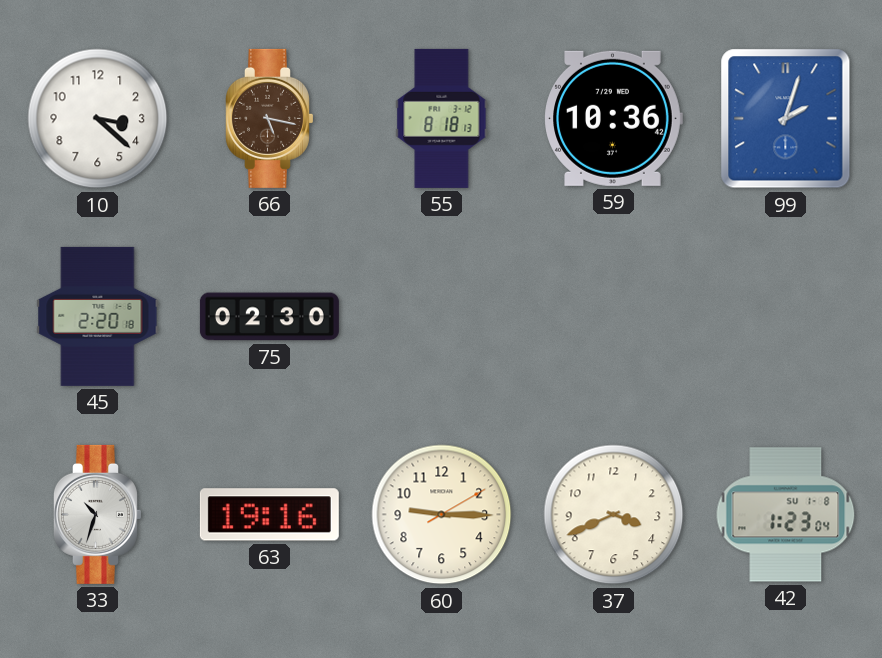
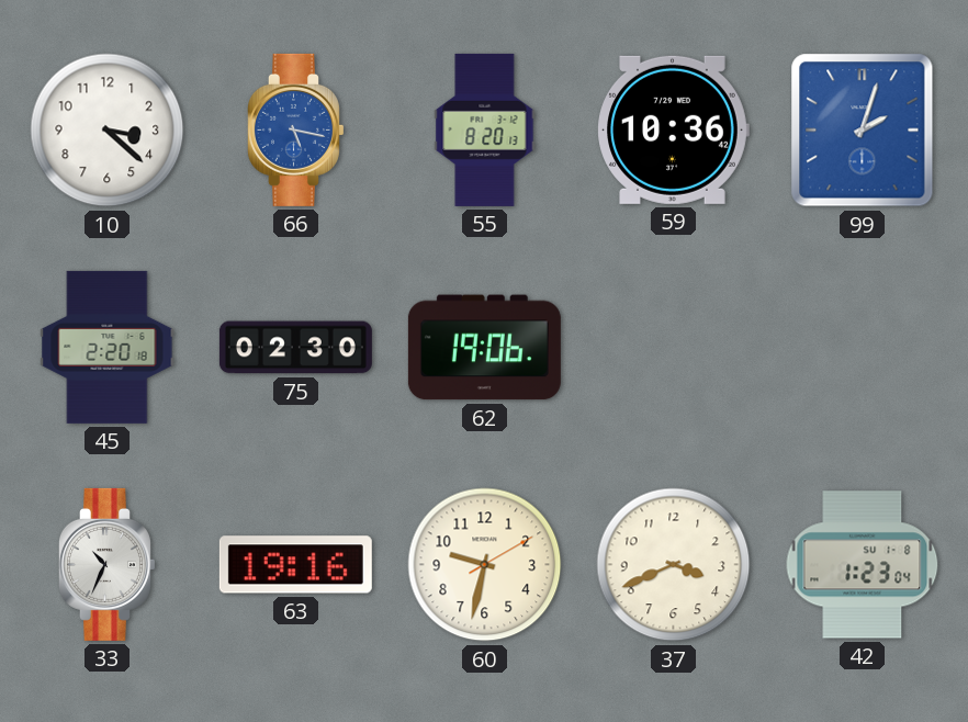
66 dial: brown -> blue (295, 129)
55: 8:18 -> 8:20 (485, 129)
62: none -> 19:06 (484, 348)
33: 10:33 -> 10:34 (106, 564)
60: 9:15 -> 9:32 (485, 565)
